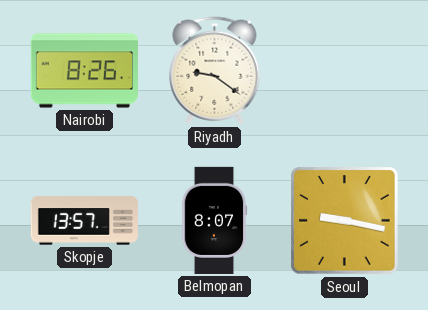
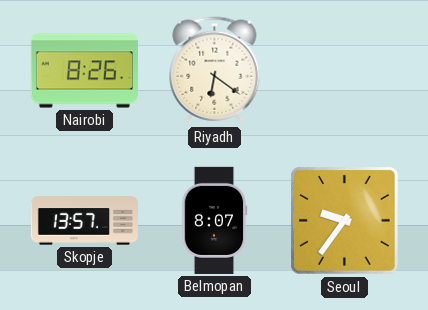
Riyadh: 9:21 -> 6:21 (215, 71)
Seoul: 9:17 -> 9:36 (345, 221)
